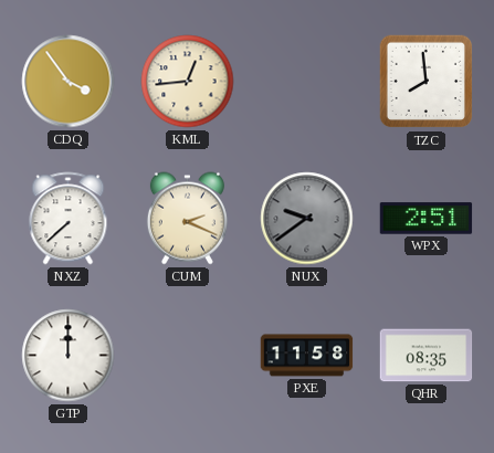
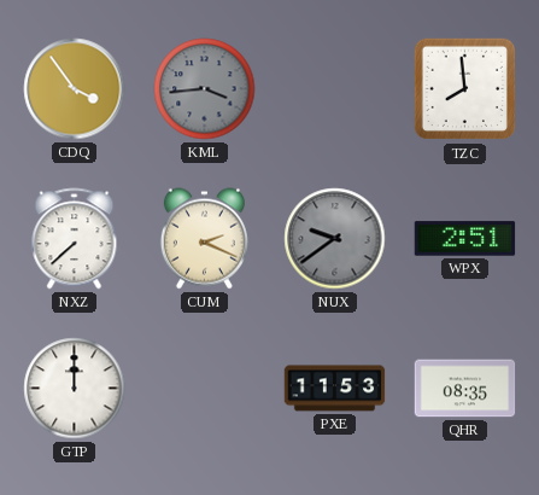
KML: 12:44 -> 3:44 (205, 89)
KML dial: cream -> grey (205, 89)
PXE: 11:58 -> 11:53 (335, 389)
